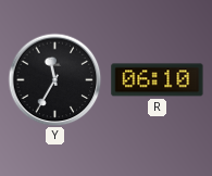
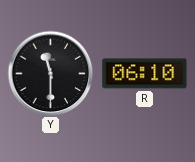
Y: 11:35 -> 11:30 (50, 73)
